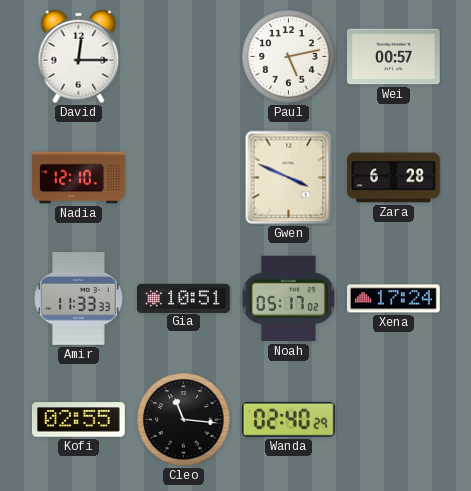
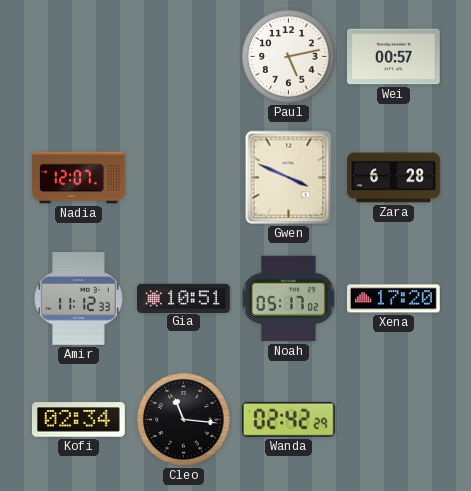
David: 12:15 -> none (79, 57)
Nadia: 12:10 -> 12:07 (79, 178)
Amir: 11:33 -> 11:12 (79, 299)
Xena: 17:24 -> 17:20 (394, 299)
Kofi: 02:55 -> 02:34 (79, 420)
Wanda: 02:40 -> 02:42 (288, 419)
